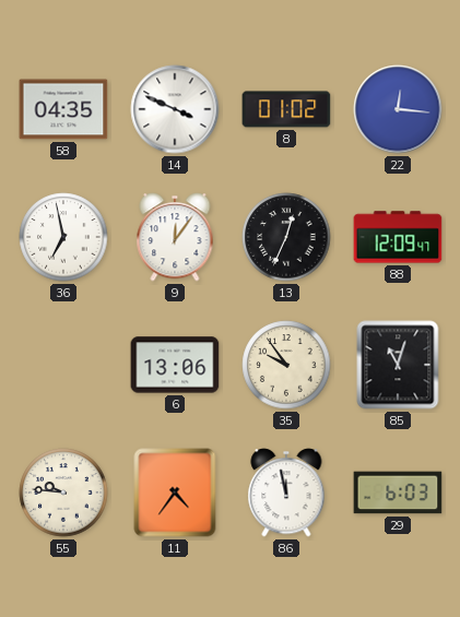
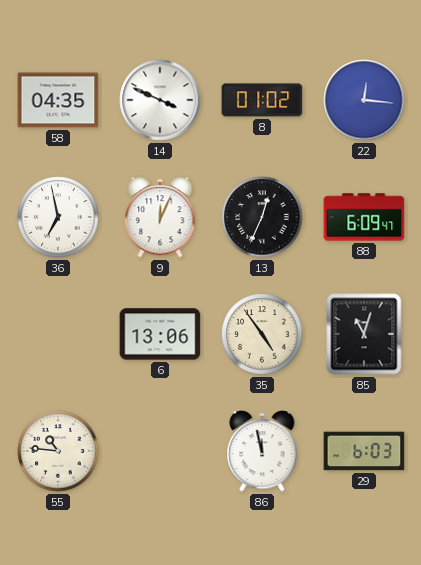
9: 12:06 -> 12:04 (160, 217)
88: 12:09 -> 6:09 (364, 217)
35: 9:54 -> 4:54 (262, 334)
55: 9:46 -> 10:46 (58, 451)
11: 4:36 -> none (175, 493)
